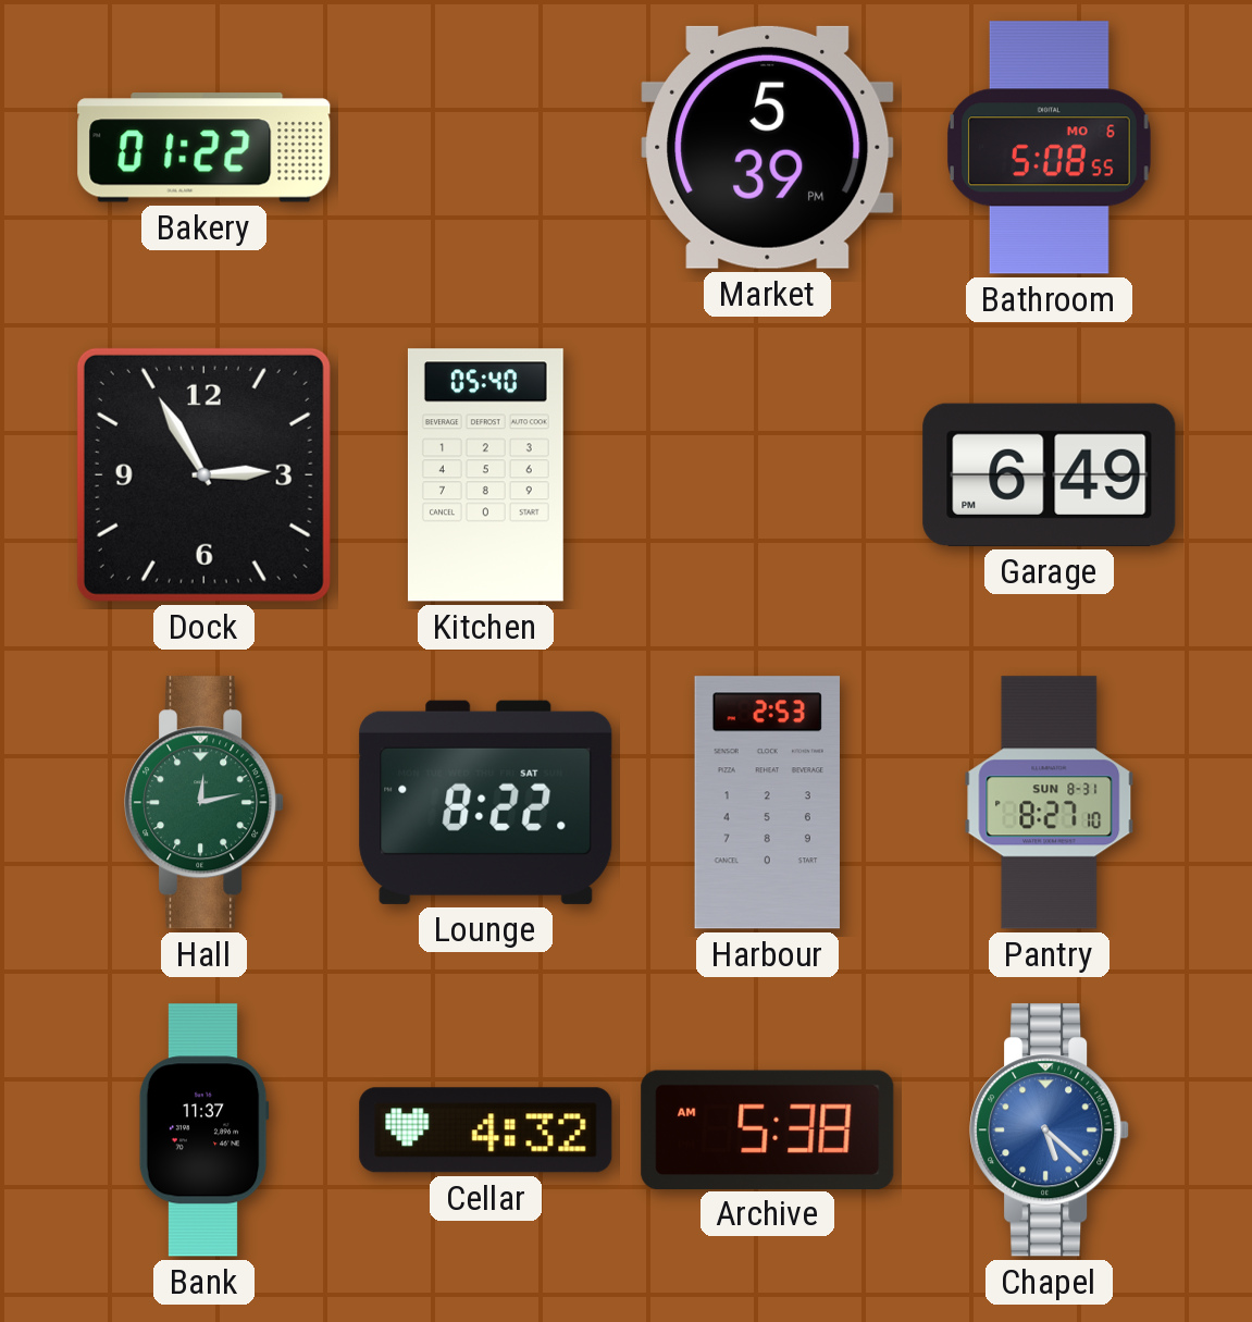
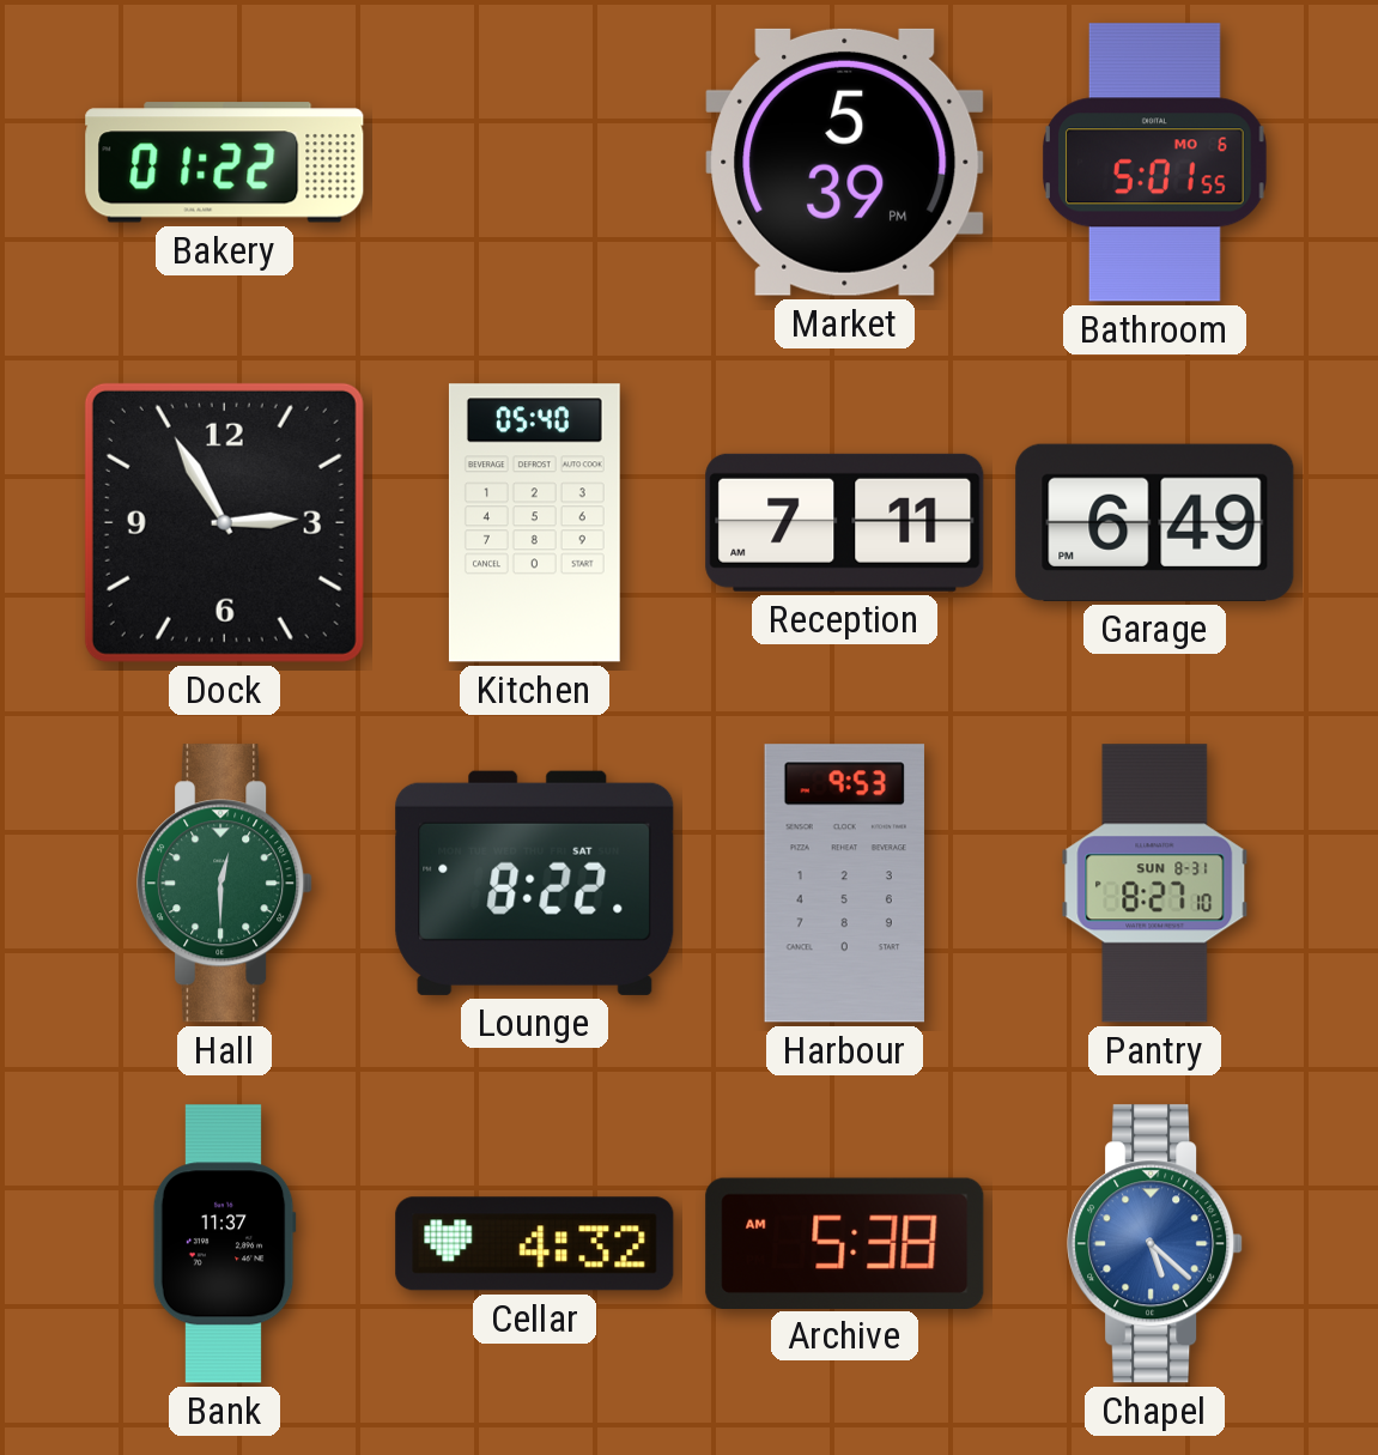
Bathroom: 5:08 -> 5:01 (1155, 163)
Reception: none -> 7:11 (845, 522)
Hall: 12:13 -> 12:30 (225, 884)
Harbour: 2:53 -> 9:53 (844, 884)
